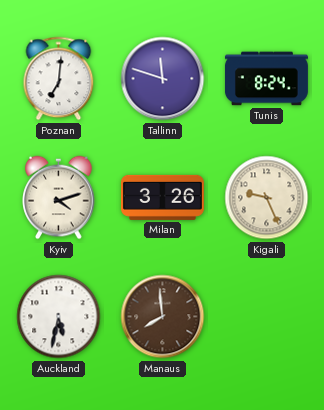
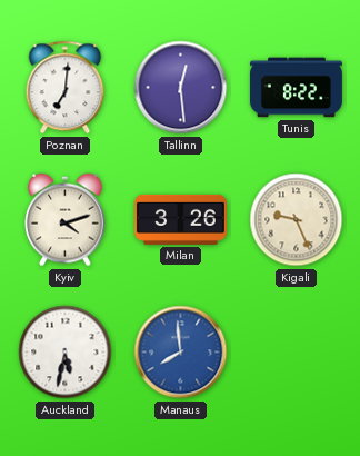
Tallinn: 11:48 -> 12:29 (181, 88)
Tunis: 8:24 -> 8:22 (296, 88)
Manaus dial: brown -> blue (181, 353)
